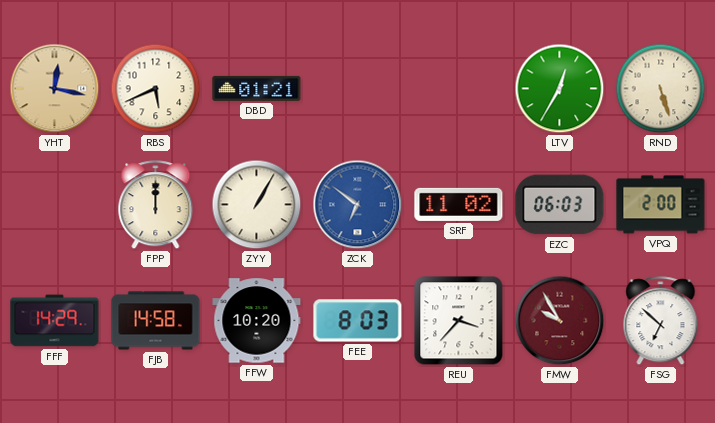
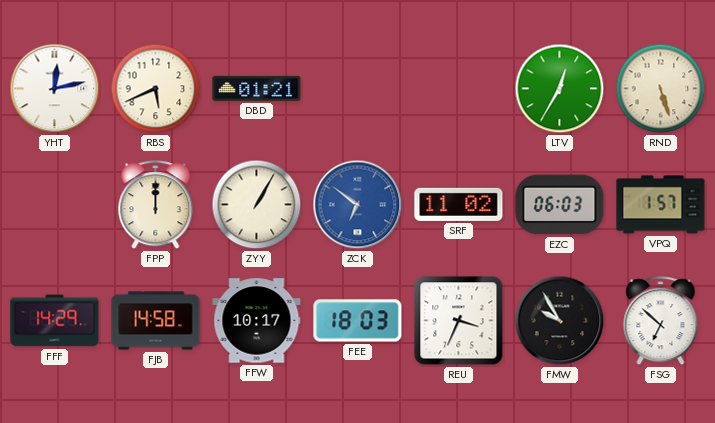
YHT: 12:17 -> 12:13 (55, 89)
YHT dial: champagne -> white (55, 89)
VPQ: 2:00 -> 1:57 (661, 205)
FFW: 10:20 -> 10:17 (257, 321)
FEE: 8:03 -> 18:03 (358, 321)
REU: 3:37 -> 3:34 (459, 321)
FMW dial: burgundy -> black (560, 321)
